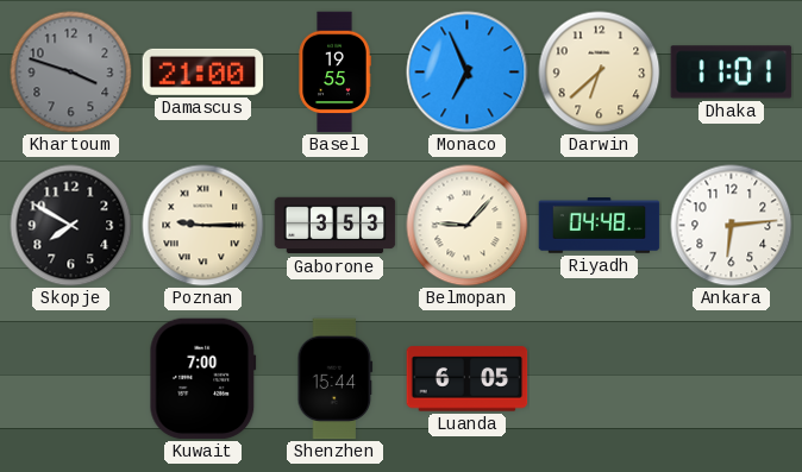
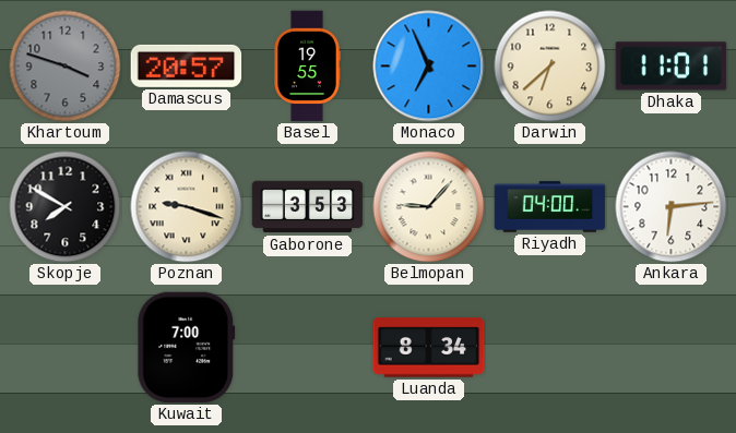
Damascus: 21:00 -> 20:57 (187, 65)
Poznan: 9:15 -> 9:18 (187, 207)
Riyadh: 04:48 -> 04:00 (550, 207)
Shenzhen: 15:44 -> none (336, 379)
Luanda: 6:05 -> 8:34 (429, 348)
